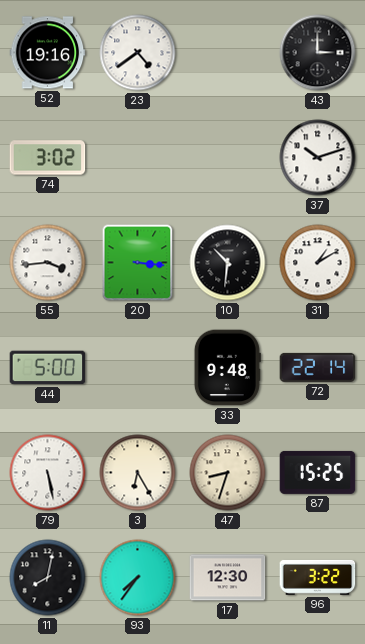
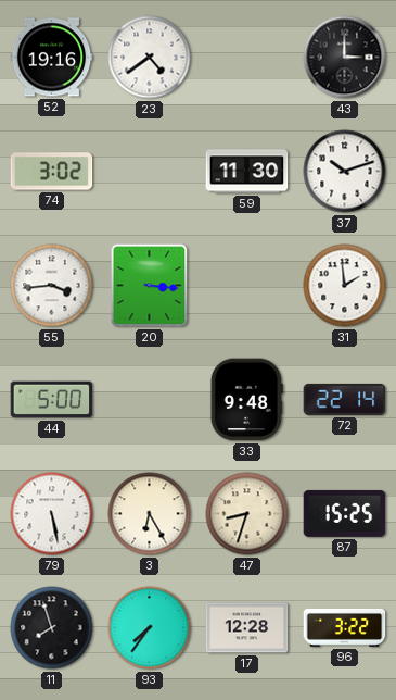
59: none -> 11:30 (247, 172)
10: 10:31 -> none (228, 263)
31: 1:10 -> 1:59 (345, 286)
11: 8:02 -> 7:57 (52, 628)
17: 12:30 -> 12:28 (247, 628)
